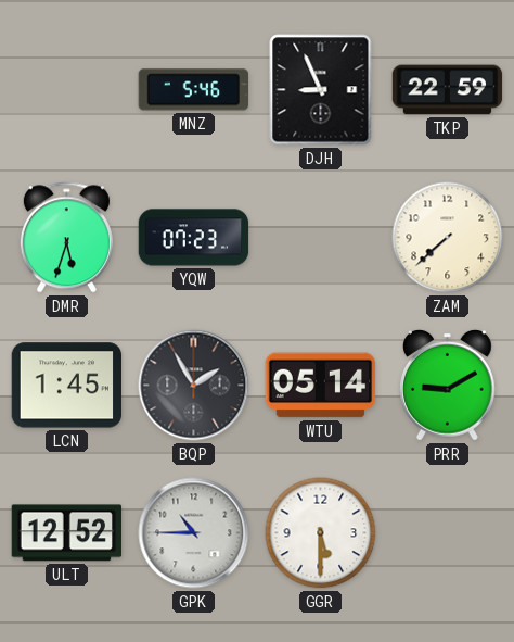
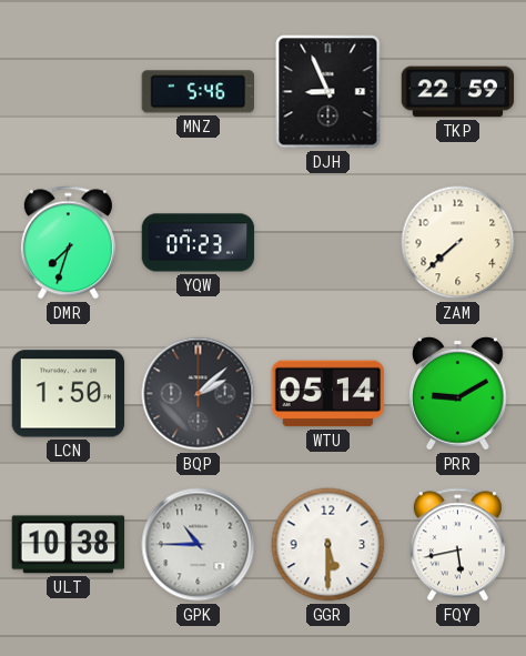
DMR: 5:33 -> 7:33 (68, 243)
LCN: 1:45 -> 1:50 (69, 394)
BQP: 1:55 -> 2:08 (199, 394)
ULT: 12:52 -> 10:38 (69, 545)
FQY: none -> 5:43 (457, 545)
